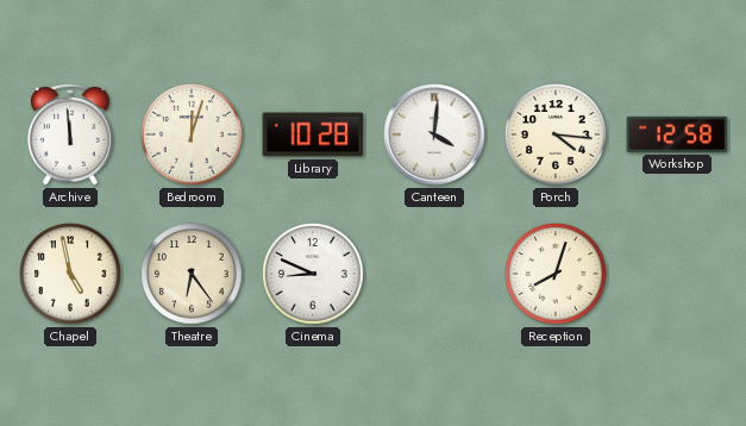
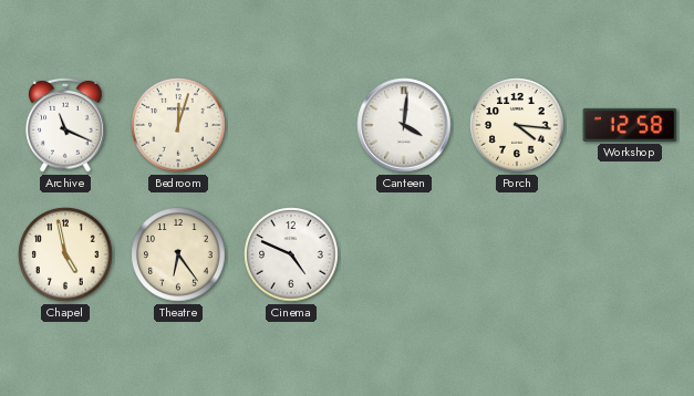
Archive: 11:59 -> 11:19 (65, 125)
Library: 10:28 -> none (313, 134)
Cinema: 8:49 -> 4:49 (291, 254)
Reception: 8:03 -> none (556, 274)
